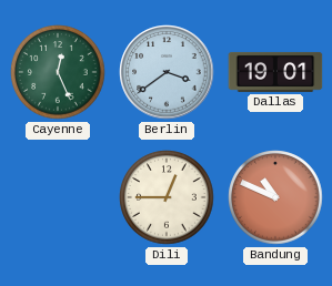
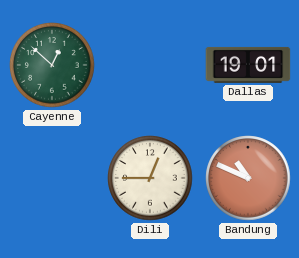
Cayenne: 12:26 -> 12:52 (52, 65)
Berlin: 3:39 -> none (167, 72)
